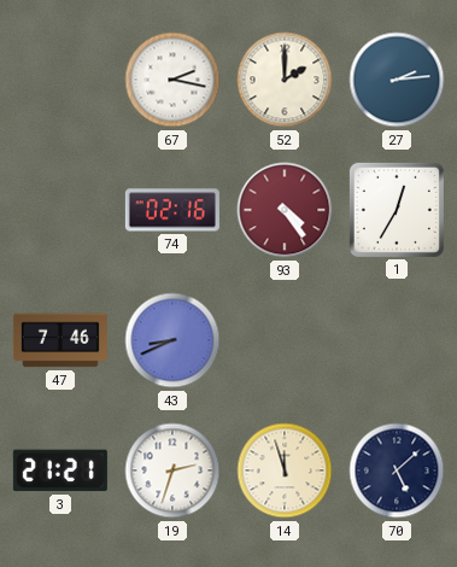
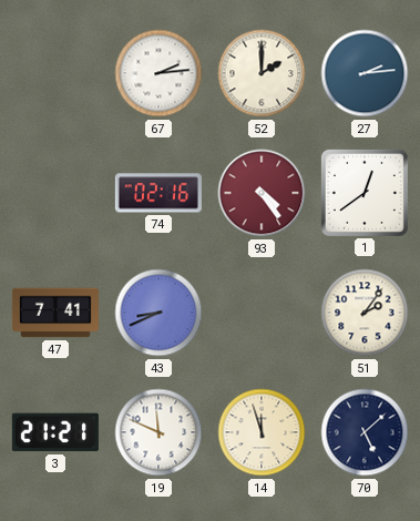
67: 2:17 -> 2:14 (158, 73)
1: 12:35 -> 12:39 (365, 193)
47: 7:46 -> 7:41 (55, 313)
51: none -> 2:06 (365, 313)
19: 2:33 -> 11:49 (158, 432)
